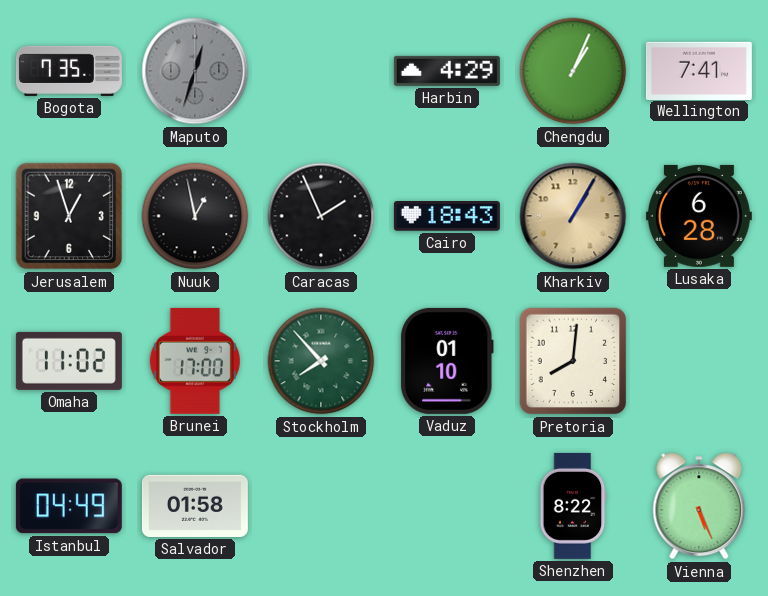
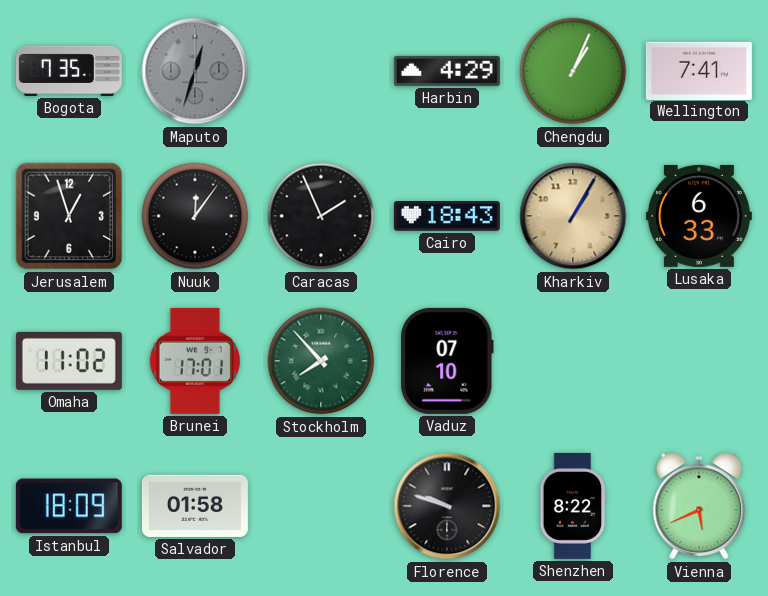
Nuuk: 12:58 -> 12:06 (195, 216)
Lusaka: 6:28 -> 6:33 (699, 216)
Brunei: 17:00 -> 17:01 (195, 361)
Vaduz: 01:10 -> 07:10 (447, 361)
Pretoria: 8:01 -> none (573, 361)
Istanbul: 04:49 -> 18:09 (69, 506)
Florence: none -> 9:48 (447, 506)
Vienna: 5:26 -> 5:41 (699, 506)
